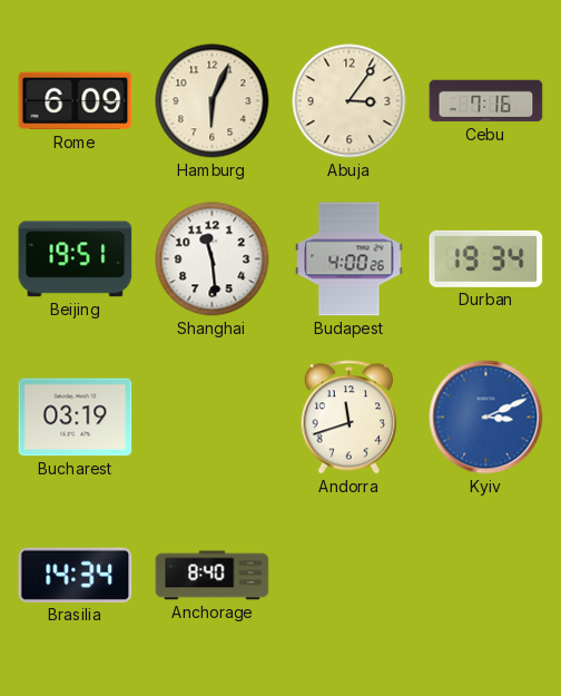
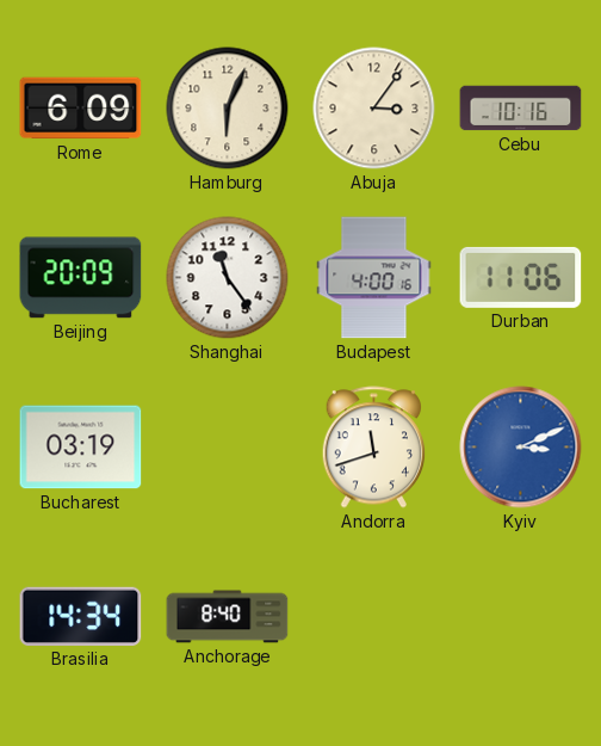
Cebu: 7:16 -> 10:16 (521, 109)
Beijing: 19:51 -> 20:09 (81, 278)
Shanghai: 11:29 -> 11:24 (228, 278)
Budapest: 4:00:26 -> 4:00:16 (374, 278)
Durban: 19:34 -> 11:06 (521, 277)
